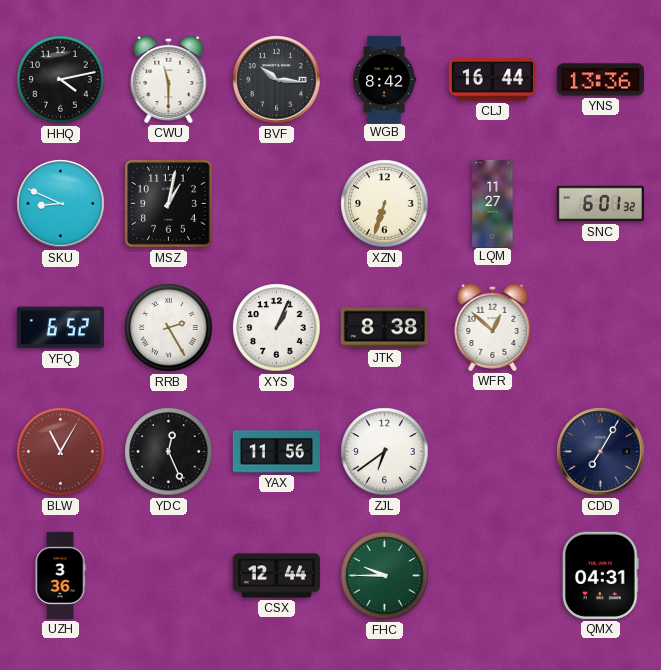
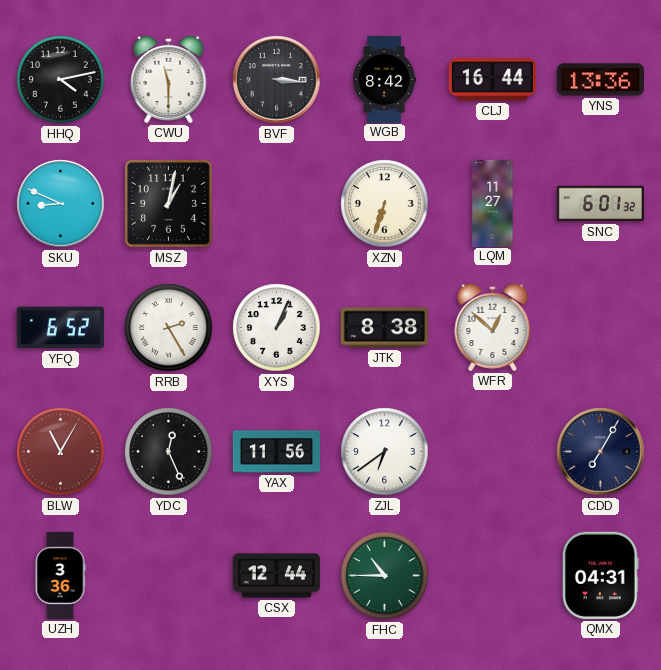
BVF: 10:16 -> 3:16 (277, 80)
FHC: 9:45 -> 10:45 (385, 576)
